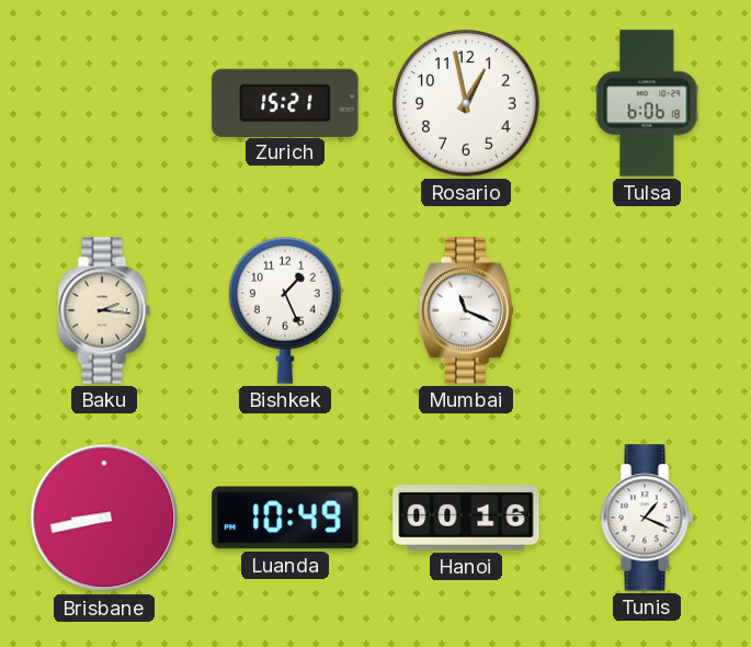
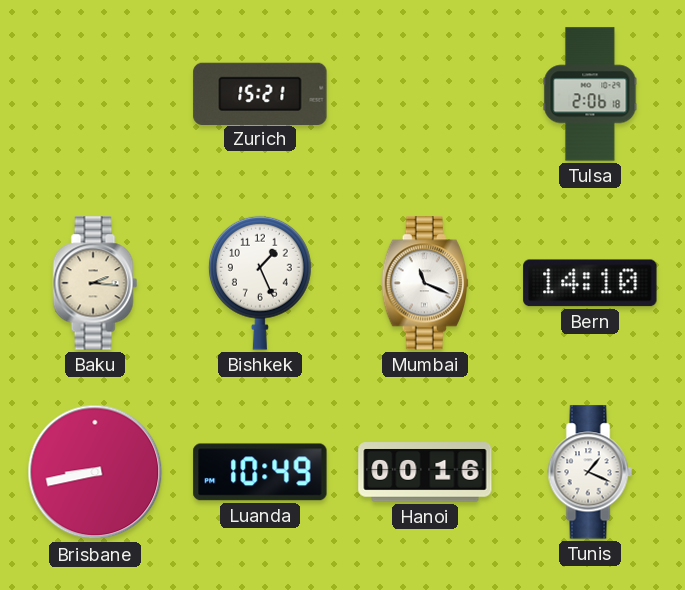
Rosario: 12:58 -> none (467, 104)
Tulsa: 6:06 -> 2:06 (590, 94)
Bern: none -> 14:10 (590, 283)
